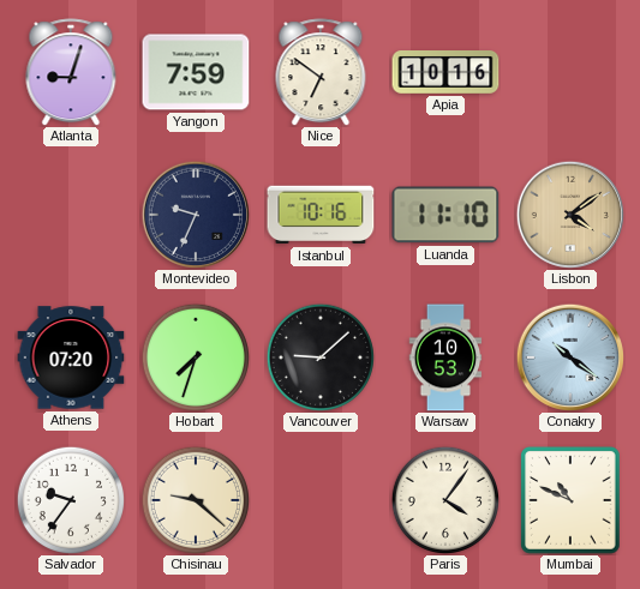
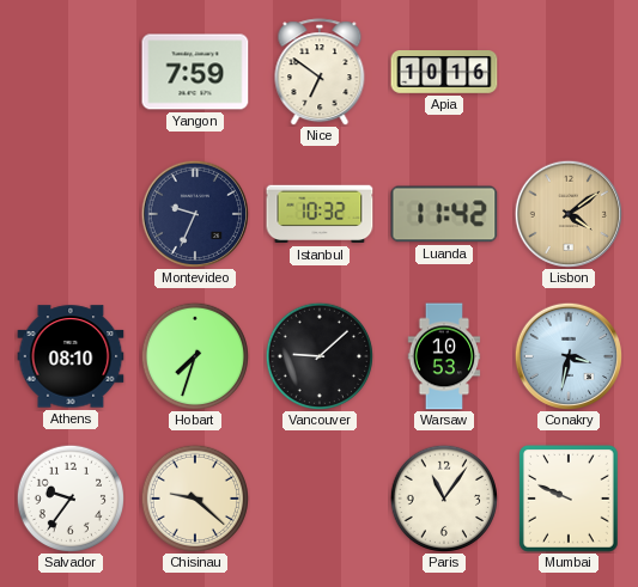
Atlanta: 9:03 -> none (71, 72)
Istanbul: 10:16 -> 10:32 (320, 214)
Luanda: 11:10 -> 11:42 (444, 214)
Athens: 07:20 -> 08:10 (71, 356)
Conakry: 10:21 -> 3:32 (567, 355)
Paris: 4:06 -> 11:06 (443, 497)
Mumbai: 10:49 -> 9:49 (570, 499)
